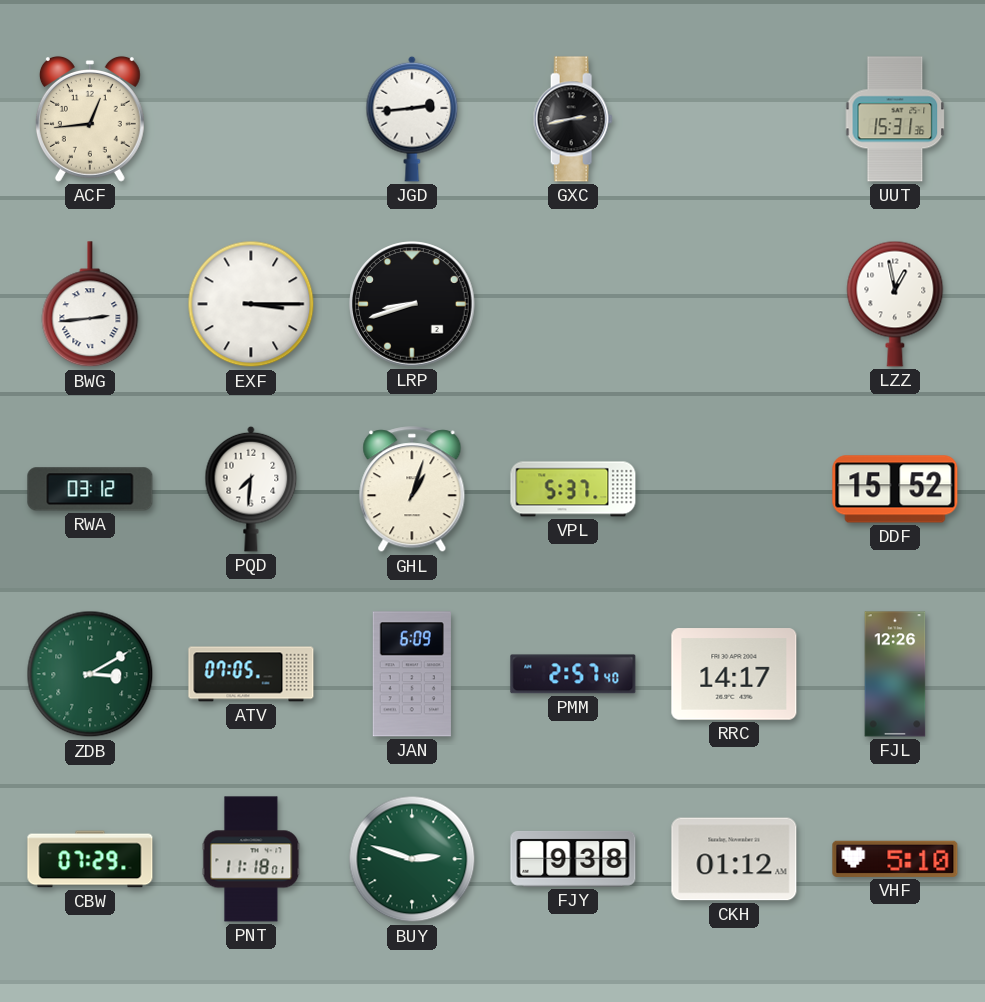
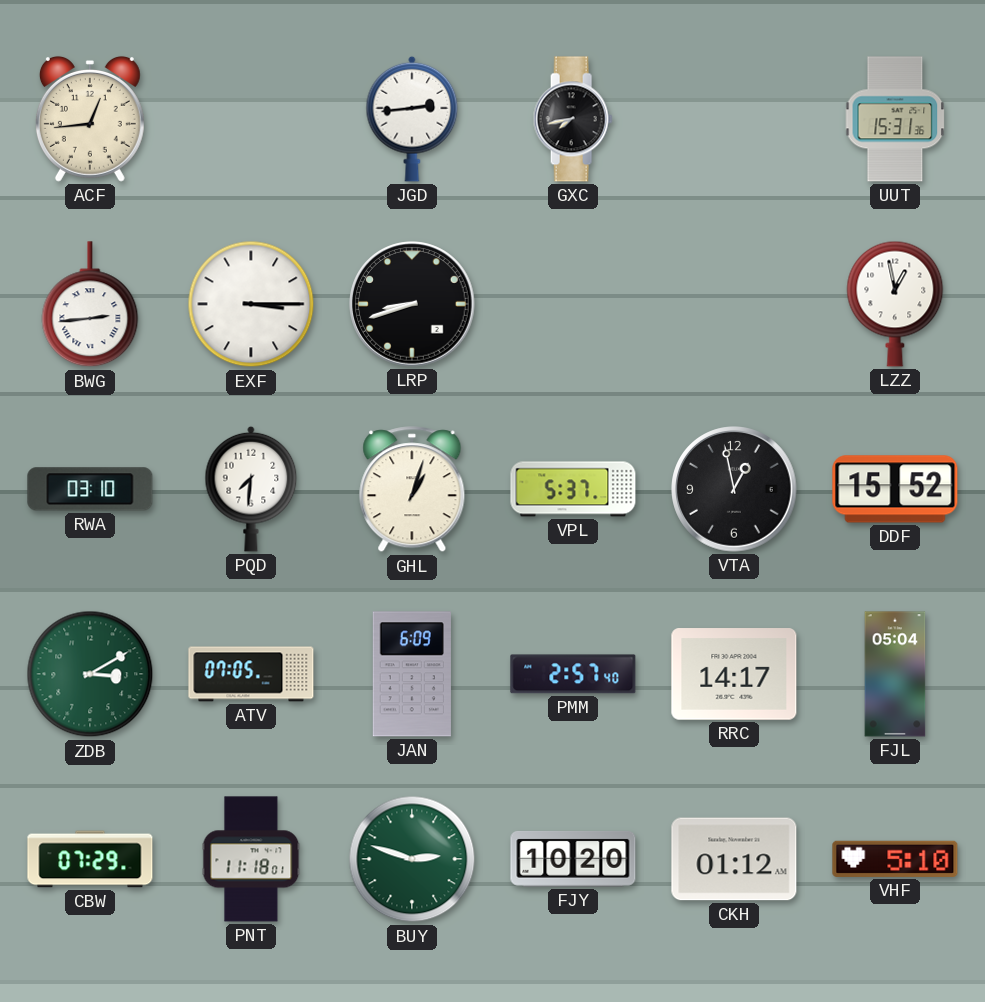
GXC: 2:43 -> 7:43 (573, 119)
RWA: 03:12 -> 03:10 (90, 489)
VTA: none -> 12:58 (734, 489)
FJL: 12:26 -> 05:04 (895, 674)
FJY: 9:38 -> 10:20 (573, 859)
